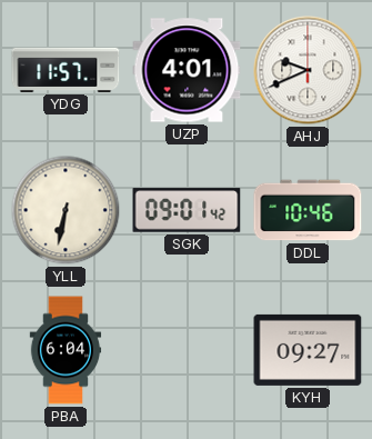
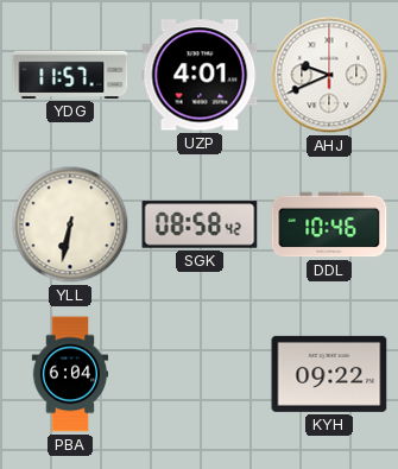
SGK: 09:01 -> 08:58 (200, 224)
KYH: 09:27 -> 09:22 (329, 374)
